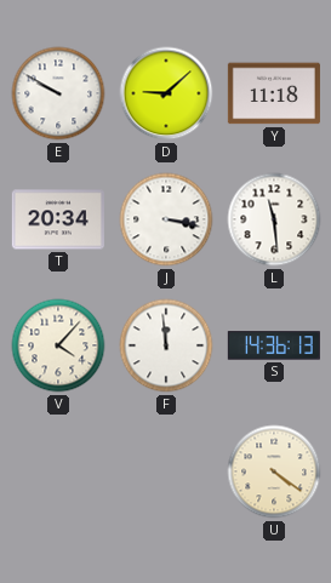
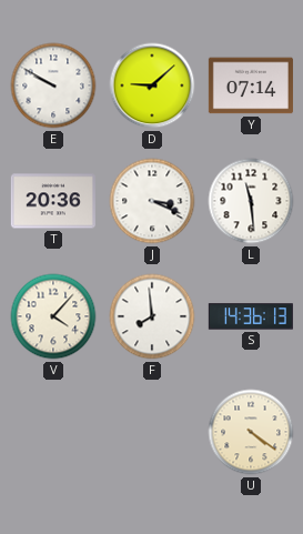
Y: 11:18 -> 07:14 (251, 85)
T: 20:34 -> 20:36 (53, 201)
J: 3:17 -> 3:19 (152, 201)
F: 11:59 -> 7:59 (152, 316)
